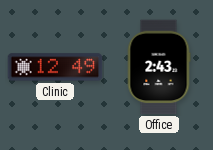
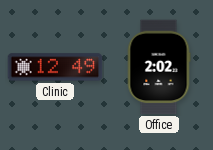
Office: 2:43 -> 2:02 (159, 67)
